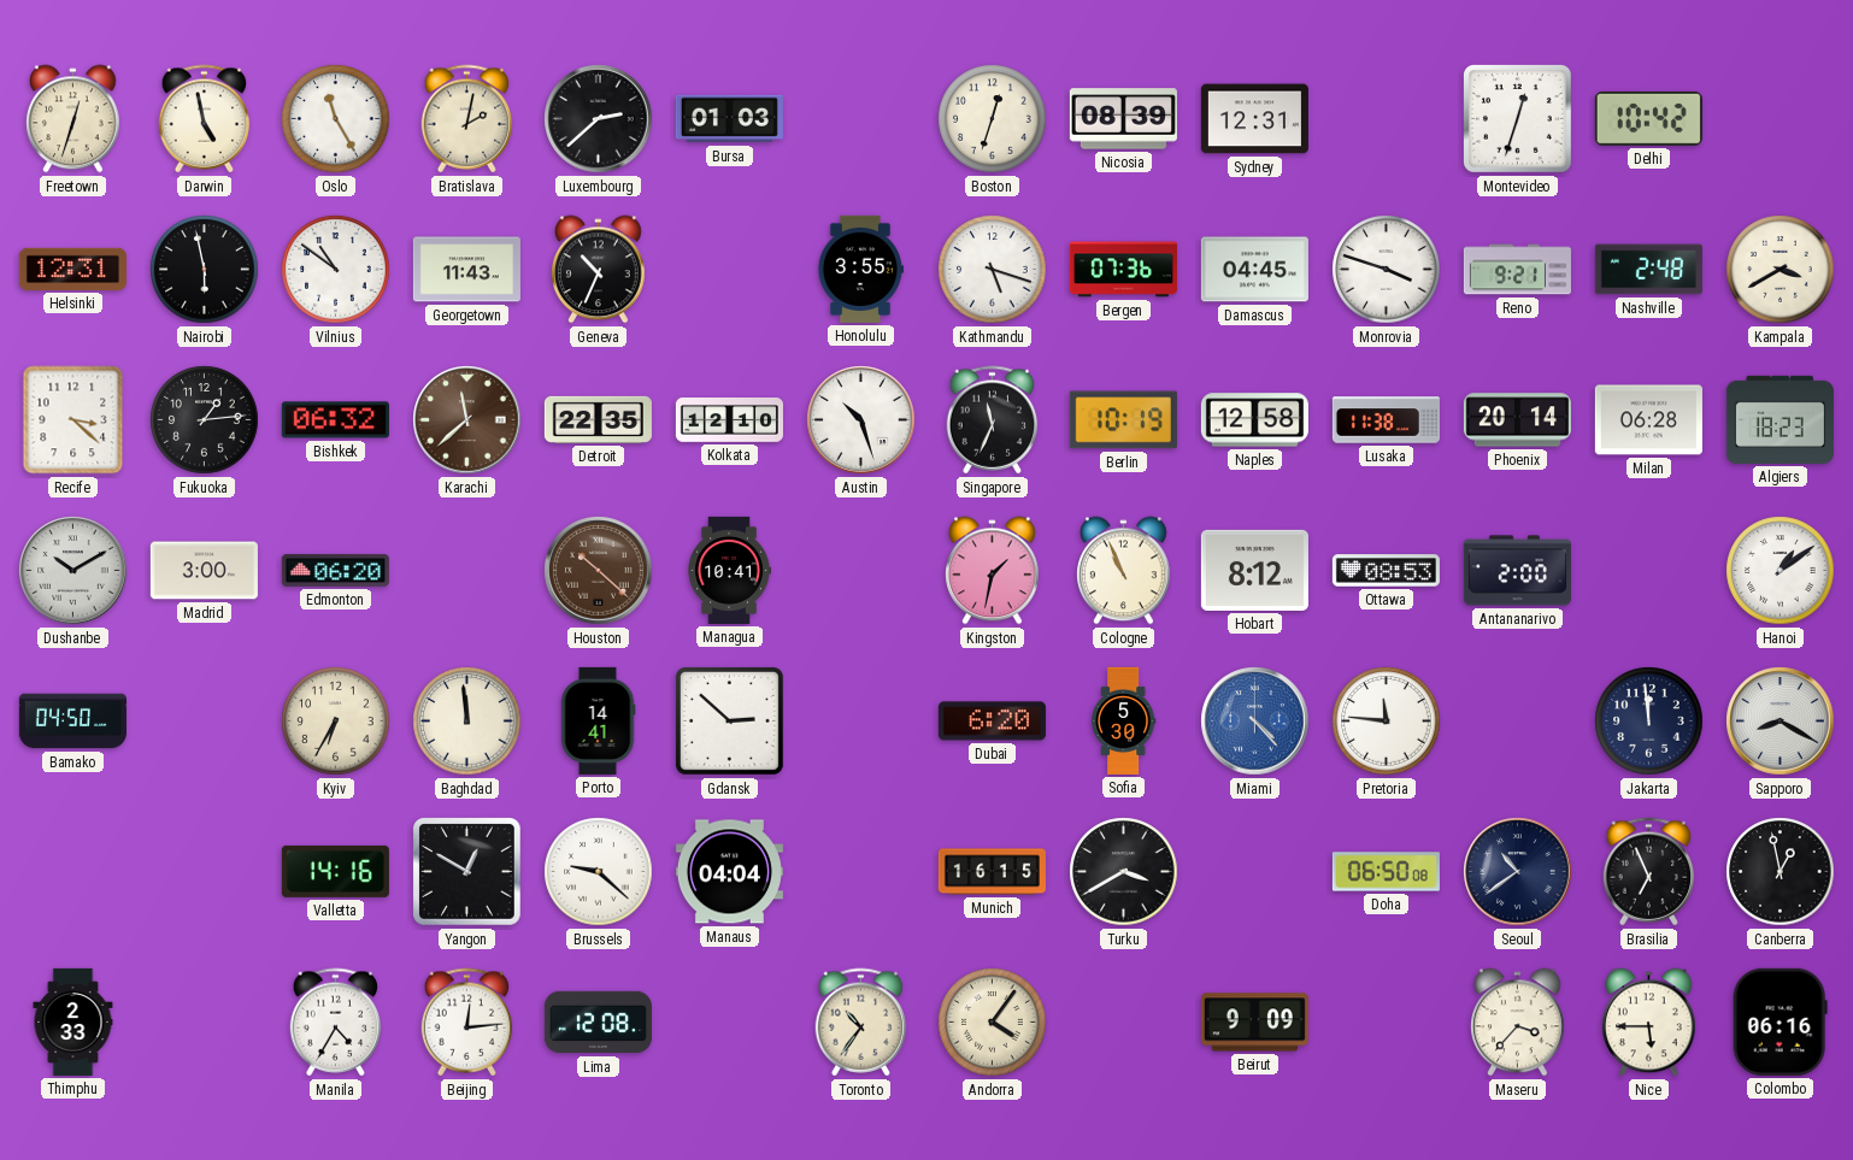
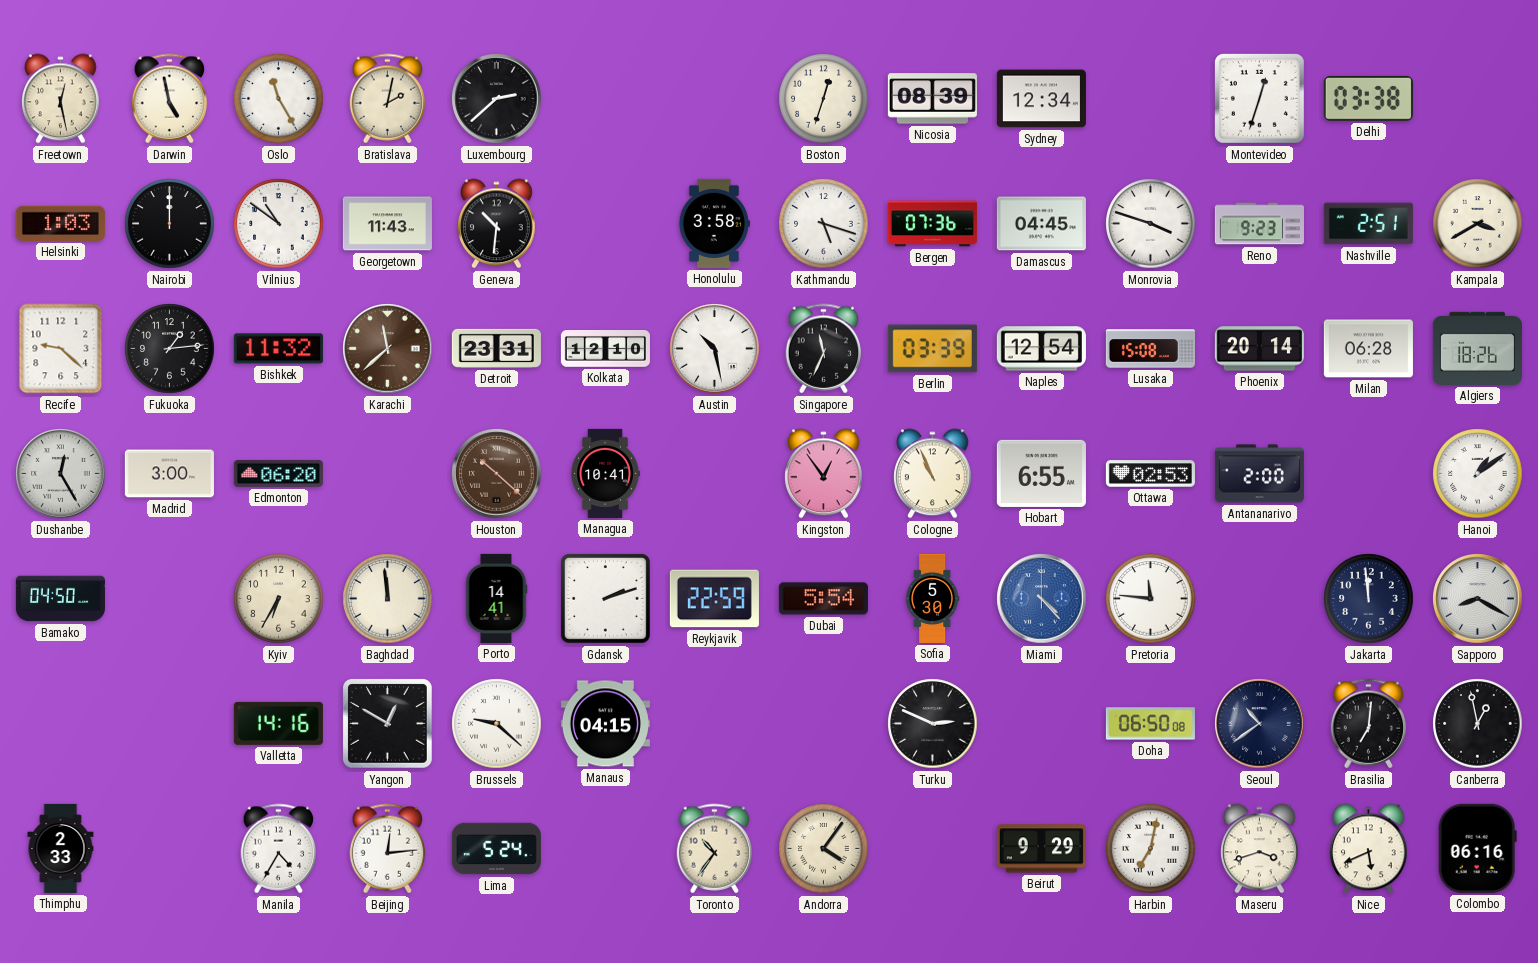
Freetown: 12:33 -> 12:28 (61, 99)
Bursa: 01:03 -> none (729, 119)
Sydney: 12:31 -> 12:34 (1041, 99)
Delhi: 10:42 -> 03:38 (1368, 98)
Helsinki: 12:31 -> 1:03 (60, 223)
Nairobi: 5:58 -> 12:00 (170, 224)
Geneva: 10:34 -> 10:31 (497, 224)
Honolulu: 3:55 -> 3:58 (714, 223)
Reno: 9:21 -> 9:23 (1259, 224)
Nashville: 2:48 -> 2:51 (1368, 224)
Recife: 3:22 -> 9:22 (61, 349)
Bishkek: 06:32 -> 11:32 (278, 349)
Detroit: 22:35 -> 23:31 (496, 348)
Austin: 10:27 -> 10:28 (715, 349)
Berlin: 10:19 -> 03:39 (932, 349)
Naples: 12:58 -> 12:54 (1041, 349)
Lusaka: 11:38 -> 15:08 (1150, 349)
Algiers: 18:23 -> 18:26 (1477, 348)
Dushanbe: 10:10 -> 12:25 (61, 474)
Kingston: 1:32 -> 12:54 (824, 474)
Hobart: 8:12 -> 6:55 (1041, 473)
Ottawa: 08:53 -> 02:53 (1150, 474)
Gdansk: 2:52 -> 2:12 (605, 598)
Reykjavik: none -> 22:59 (714, 599)
Dubai: 6:20 -> 5:54 (823, 599)
Manaus: 04:04 -> 04:15 (605, 724)
Munich: 16:15 -> none (992, 872)
Turku: 3:40 -> 2:49 (933, 724)
Brasilia: 6:56 -> 7:01 (1369, 724)
Lima: 12:08 -> 5:24 (496, 849)
Beirut: 9:09 -> 9:29 (1041, 849)
Harbin: none -> 7:02 (1151, 849)
Maseru: 3:37 -> 3:42 (1260, 849)
Nice: 5:45 -> 5:41 (1369, 849)
